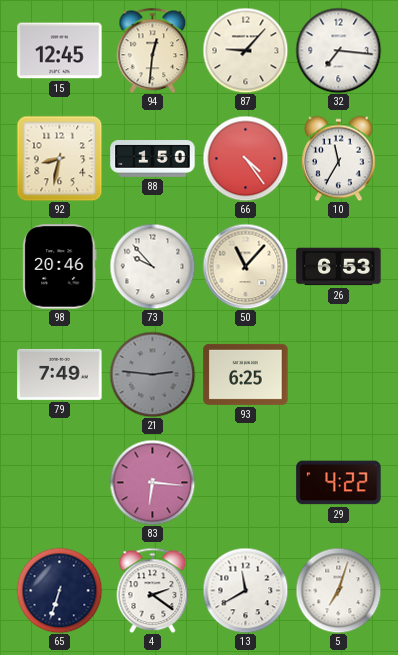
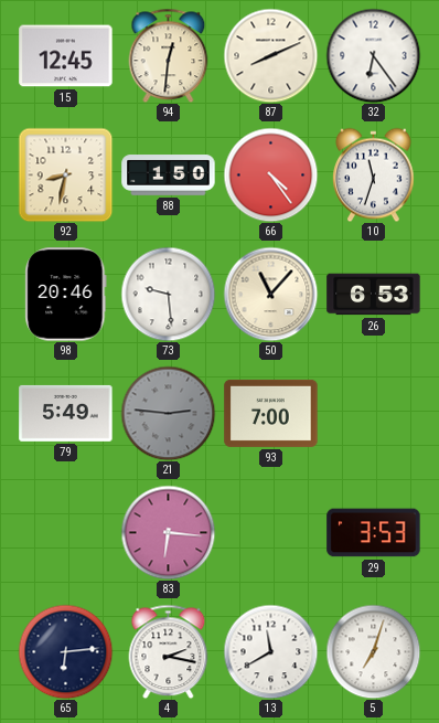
87: 9:07 -> 8:11 (270, 55)
32: 7:16 -> 6:24 (373, 55)
10: 11:35 -> 11:33 (374, 174)
73: 9:53 -> 9:29 (168, 294)
79: 7:49 -> 5:49 (66, 413)
93: 6:25 -> 7:00 (271, 413)
29: 4:22 -> 3:53 (374, 533)
65: 6:33 -> 6:14 (65, 651)
4: 2:21 -> 2:17 (169, 651)
